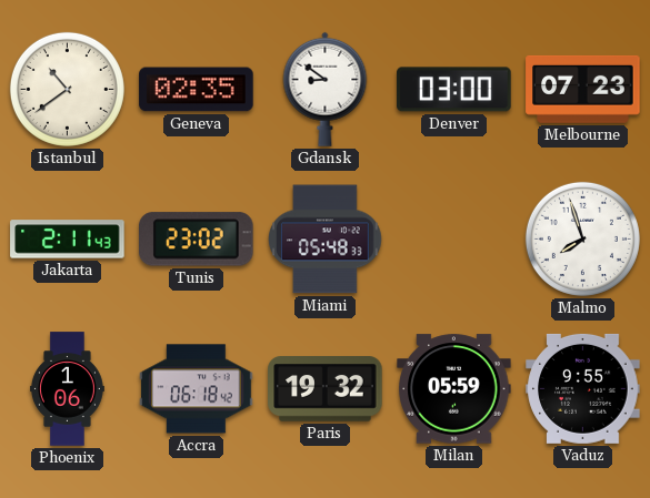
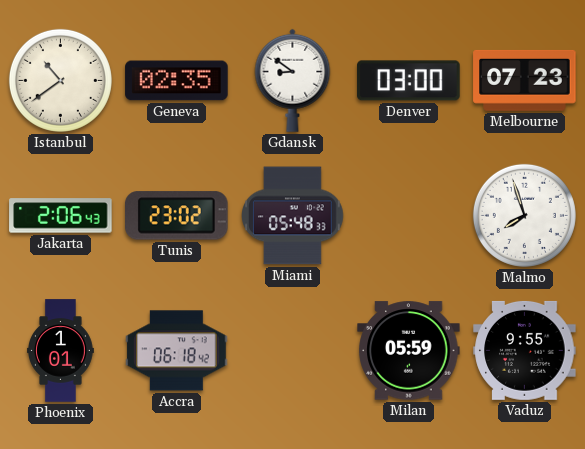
Jakarta: 2:11 -> 2:06 (61, 216)
Phoenix: 1:06 -> 1:01 (60, 351)
Paris: 19:32 -> none (326, 389)
